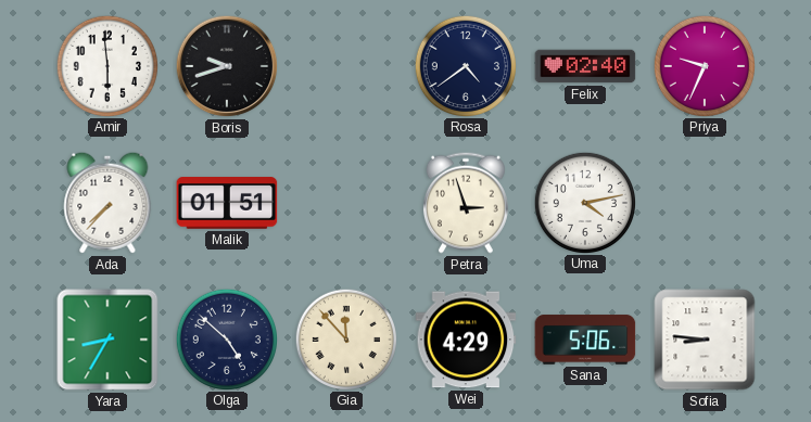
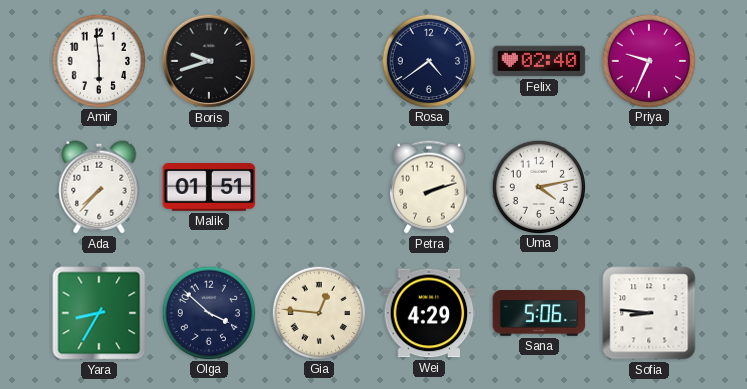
Petra: 2:57 -> 2:12 (429, 187)
Olga: 4:52 -> 3:52 (208, 312)
Gia: 11:53 -> 12:46 (318, 312)
